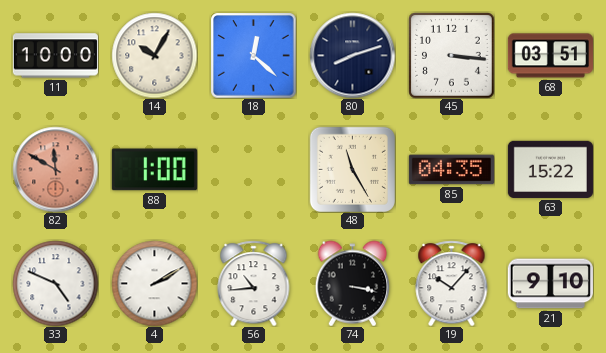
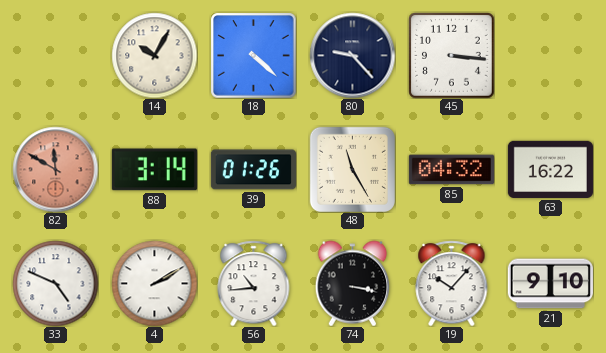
11: 10:00 -> none (55, 56)
18: 12:22 -> 4:22 (253, 55)
80: 8:12 -> 9:23 (352, 55)
68: 03:51 -> none (550, 56)
88: 1:00 -> 3:14 (154, 170)
39: none -> 01:26 (253, 170)
85: 04:35 -> 04:32 (451, 170)
63: 15:22 -> 16:22 (550, 169)
